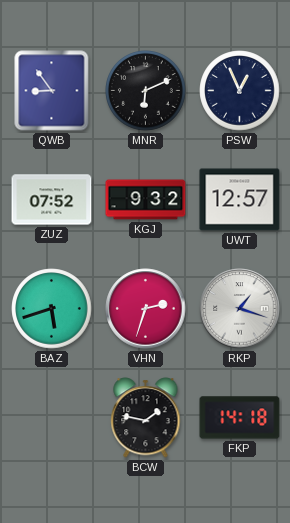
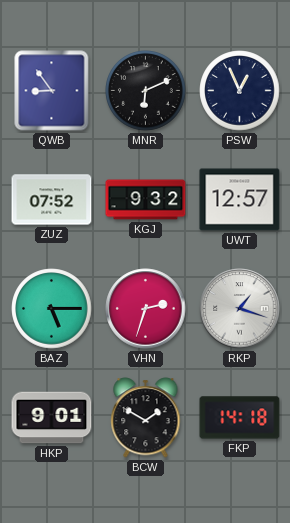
BAZ: 5:42 -> 5:15 (52, 309)
HKP: none -> 9:01 (52, 418)
BCW: 1:47 -> 1:50 (146, 418)
